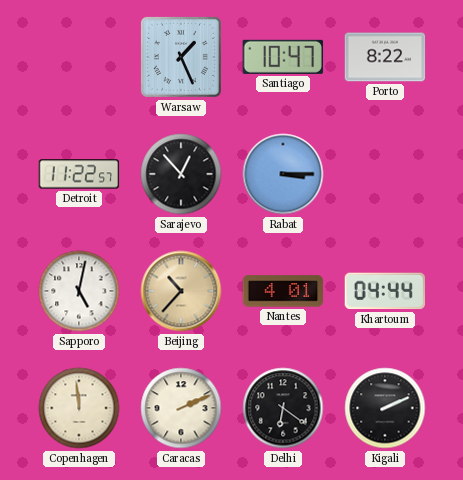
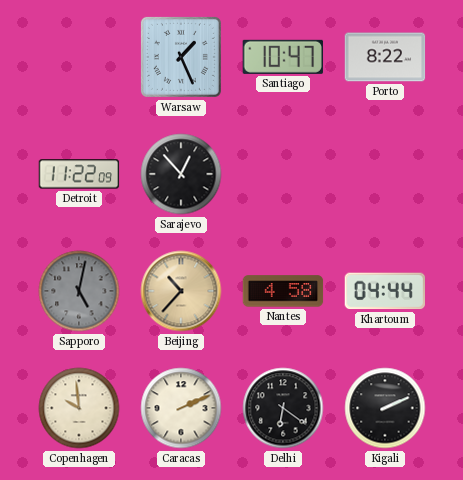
Detroit: 11:22:57 -> 11:22:09 (79, 174)
Rabat: 3:15 -> none (283, 174)
Sapporo dial: white -> grey (79, 291)
Nantes: 4:01 -> 4:58 (283, 291)
Copenhagen: 11:59 -> 9:59 (79, 408)
